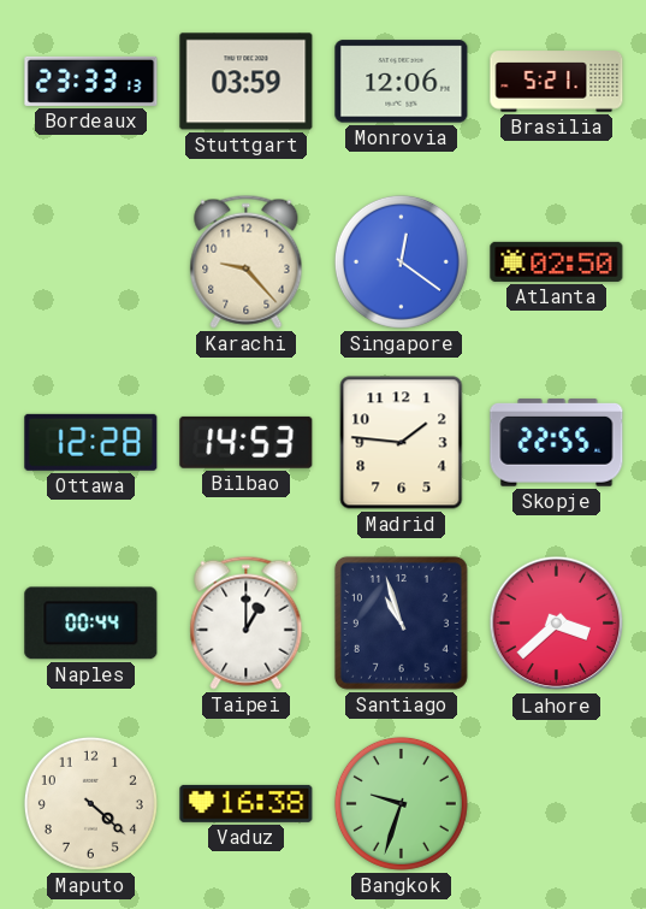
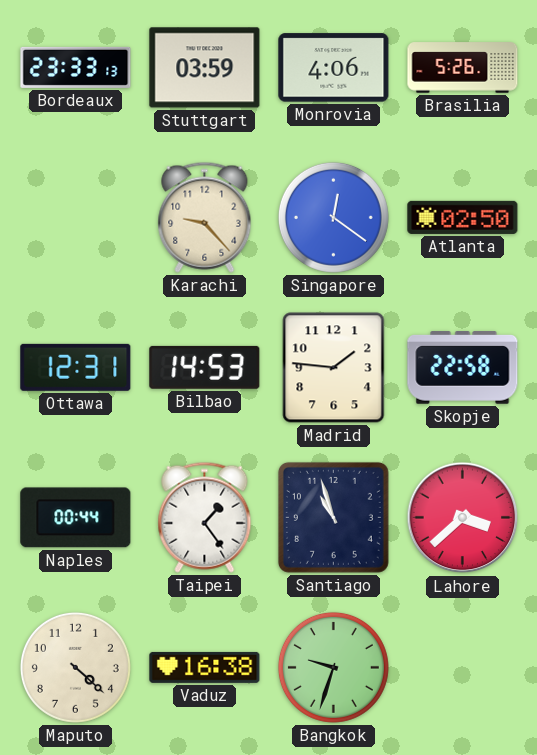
Monrovia: 12:06 -> 4:06 (334, 68)
Brasilia: 5:21 -> 5:26 (463, 68)
Ottawa: 12:28 -> 12:31 (76, 367)
Skopje: 22:55 -> 22:58 (463, 368)
Taipei: 1:00 -> 1:24 (205, 517)
